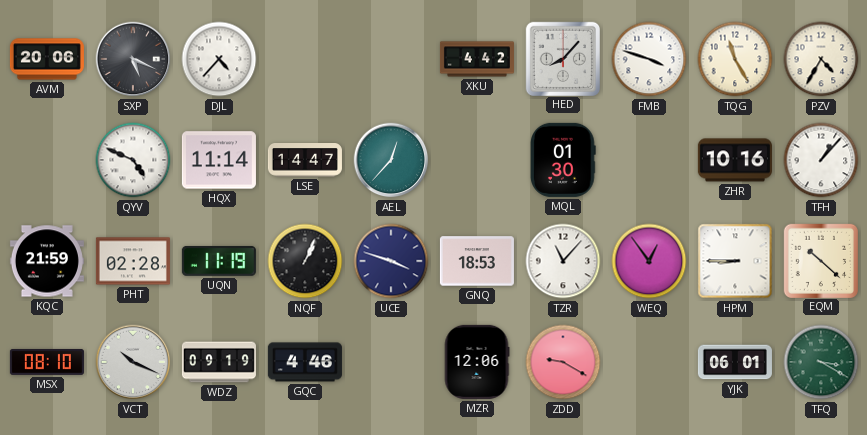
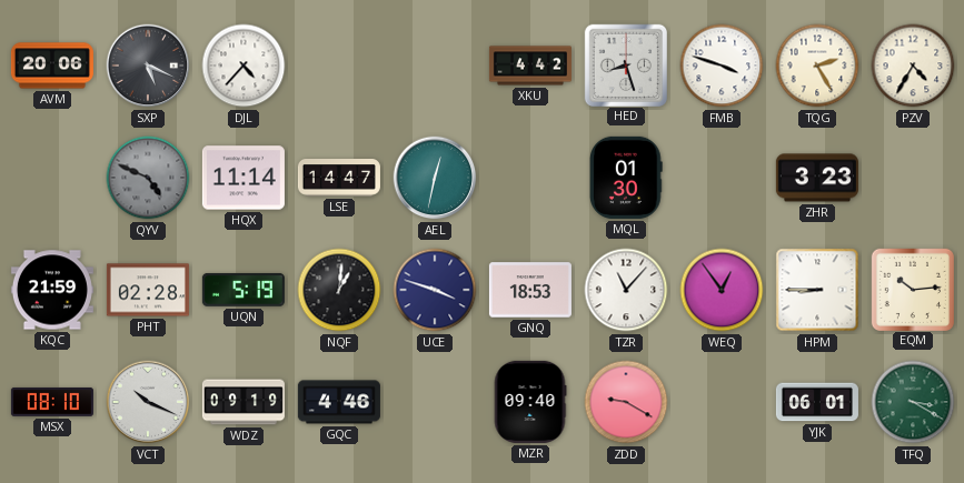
HED: 8:07 -> 8:27 (625, 64)
TQG: 11:25 -> 2:25 (817, 66)
QYV dial: white -> grey (148, 178)
AEL: 12:37 -> 12:32 (435, 178)
ZHR: 10:16 -> 3:23 (817, 178)
TFH: 1:07 -> none (821, 160)
UQN: 11:19 -> 5:19 (244, 290)
NQF: 1:04 -> 1:01 (339, 290)
EQM: 10:22 -> 10:14 (912, 289)
MZR: 12:06 -> 09:40 (530, 402)
